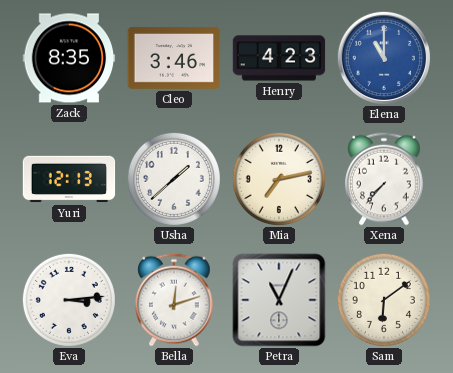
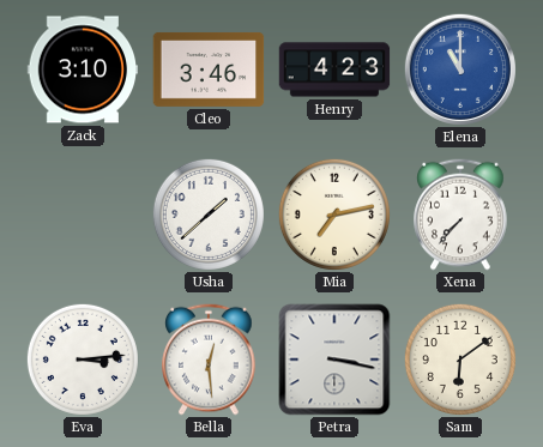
Zack: 8:35 -> 3:10 (83, 70)
Yuri: 12:13 -> none (69, 179)
Bella: 12:12 -> 12:29 (209, 360)
Petra: 11:04 -> 3:17 (334, 360)
